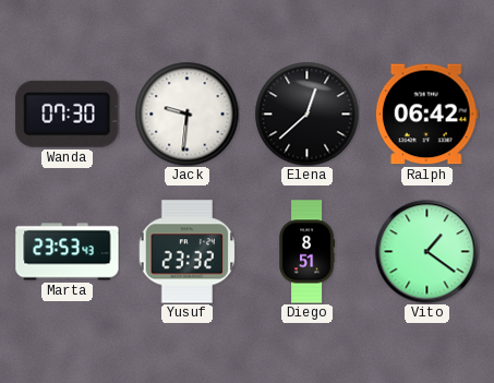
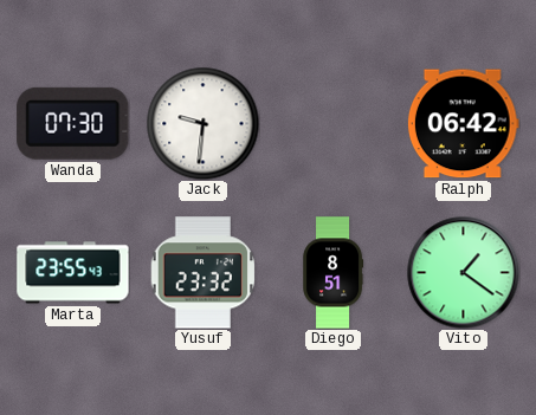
Elena: 12:38 -> none (306, 113)
Marta: 23:53 -> 23:55 (73, 273)
